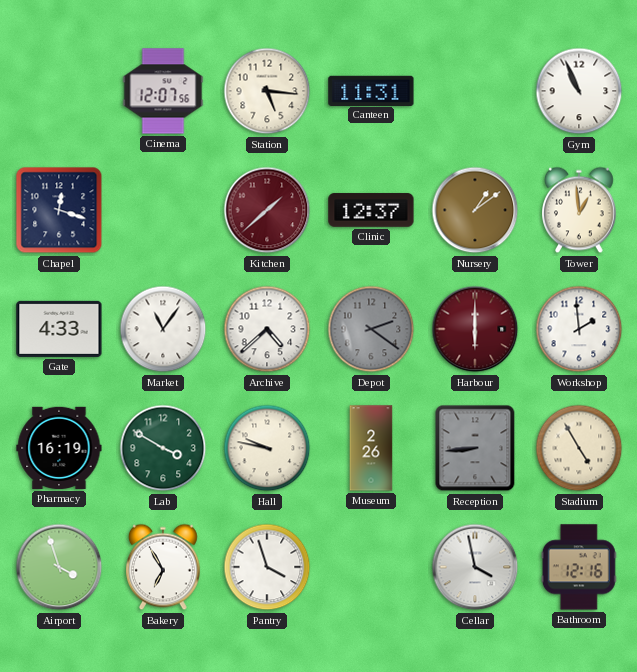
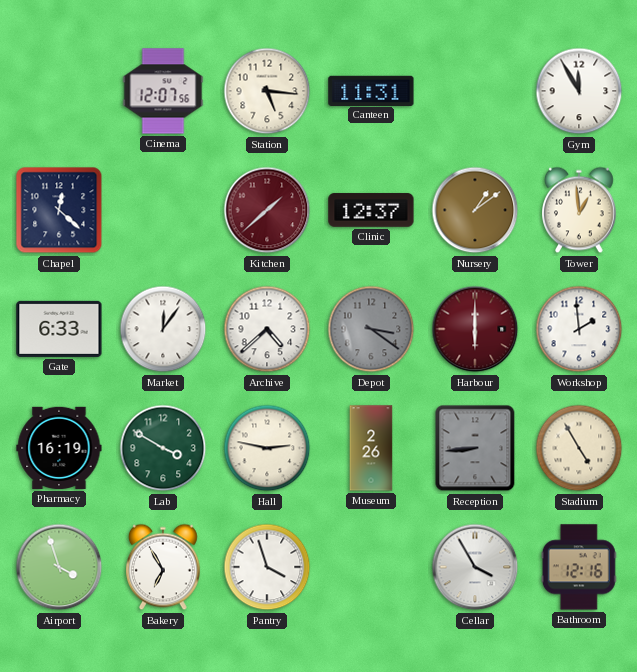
Gym: 10:56 -> 11:55 (579, 91)
Chapel: 12:18 -> 12:22 (59, 210)
Gate: 4:33 -> 6:33 (59, 329)
Market: 11:06 -> 12:06 (163, 329)
Depot: 2:21 -> 3:21 (371, 329)
Hall: 9:47 -> 2:47 (267, 448)
Cellar: 3:58 -> 3:55 (475, 567)
